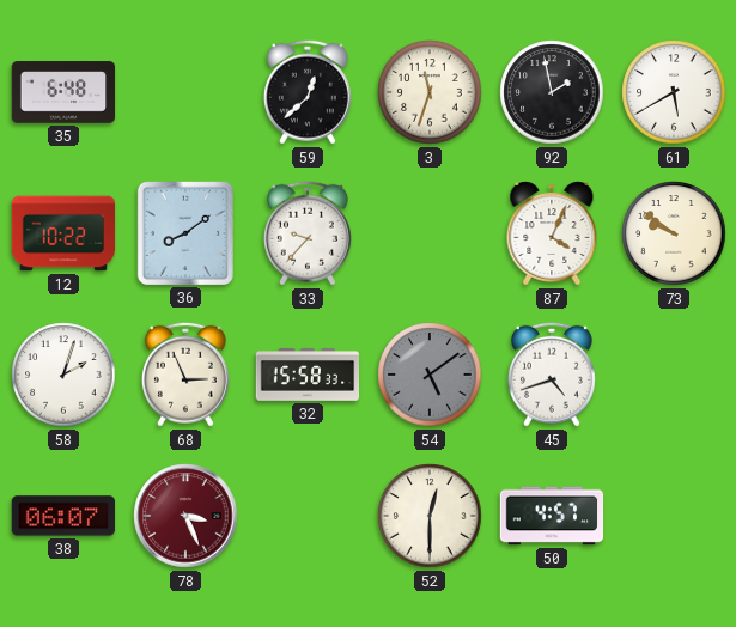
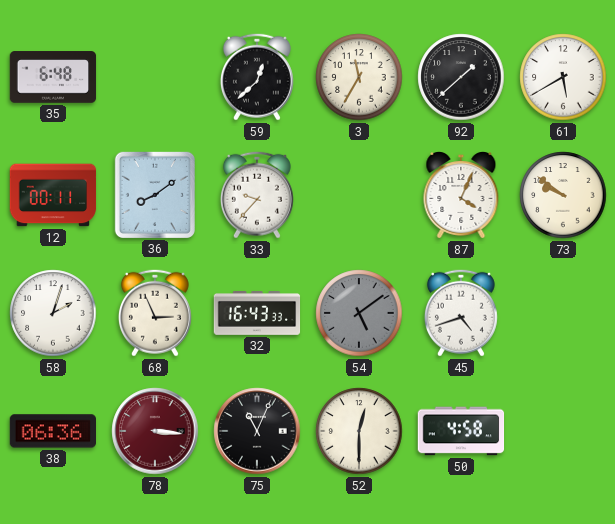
3: 11:33 -> 11:35 (359, 77)
92: 1:58 -> 1:38 (461, 77)
12: 10:22 -> 00:11 (53, 195)
32: 15:58 -> 16:43 (257, 314)
38: 06:07 -> 06:36 (53, 431)
78: 3:26 -> 3:16 (155, 431)
75: none -> 11:04 (257, 431)
50: 4:57 -> 4:58 (461, 431)
